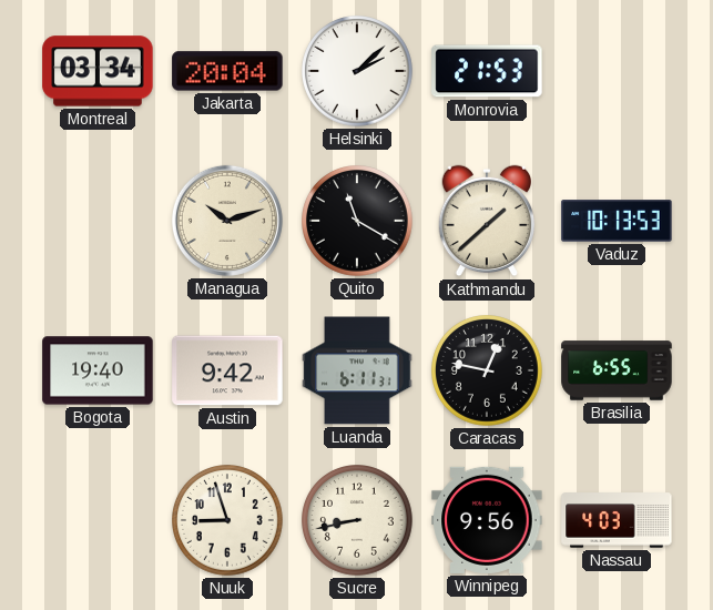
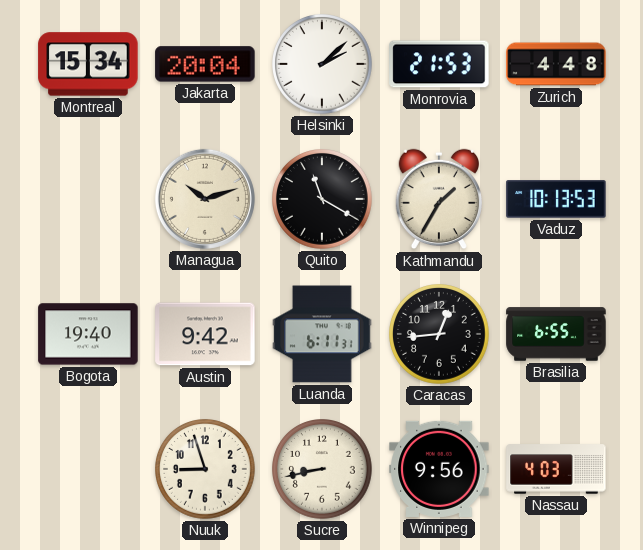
Montreal: 03:34 -> 15:34 (88, 64)
Zurich: none -> 4:48 (556, 64)
Kathmandu: 1:38 -> 1:35 (438, 199)
Caracas: 12:47 -> 12:44 (440, 335)
